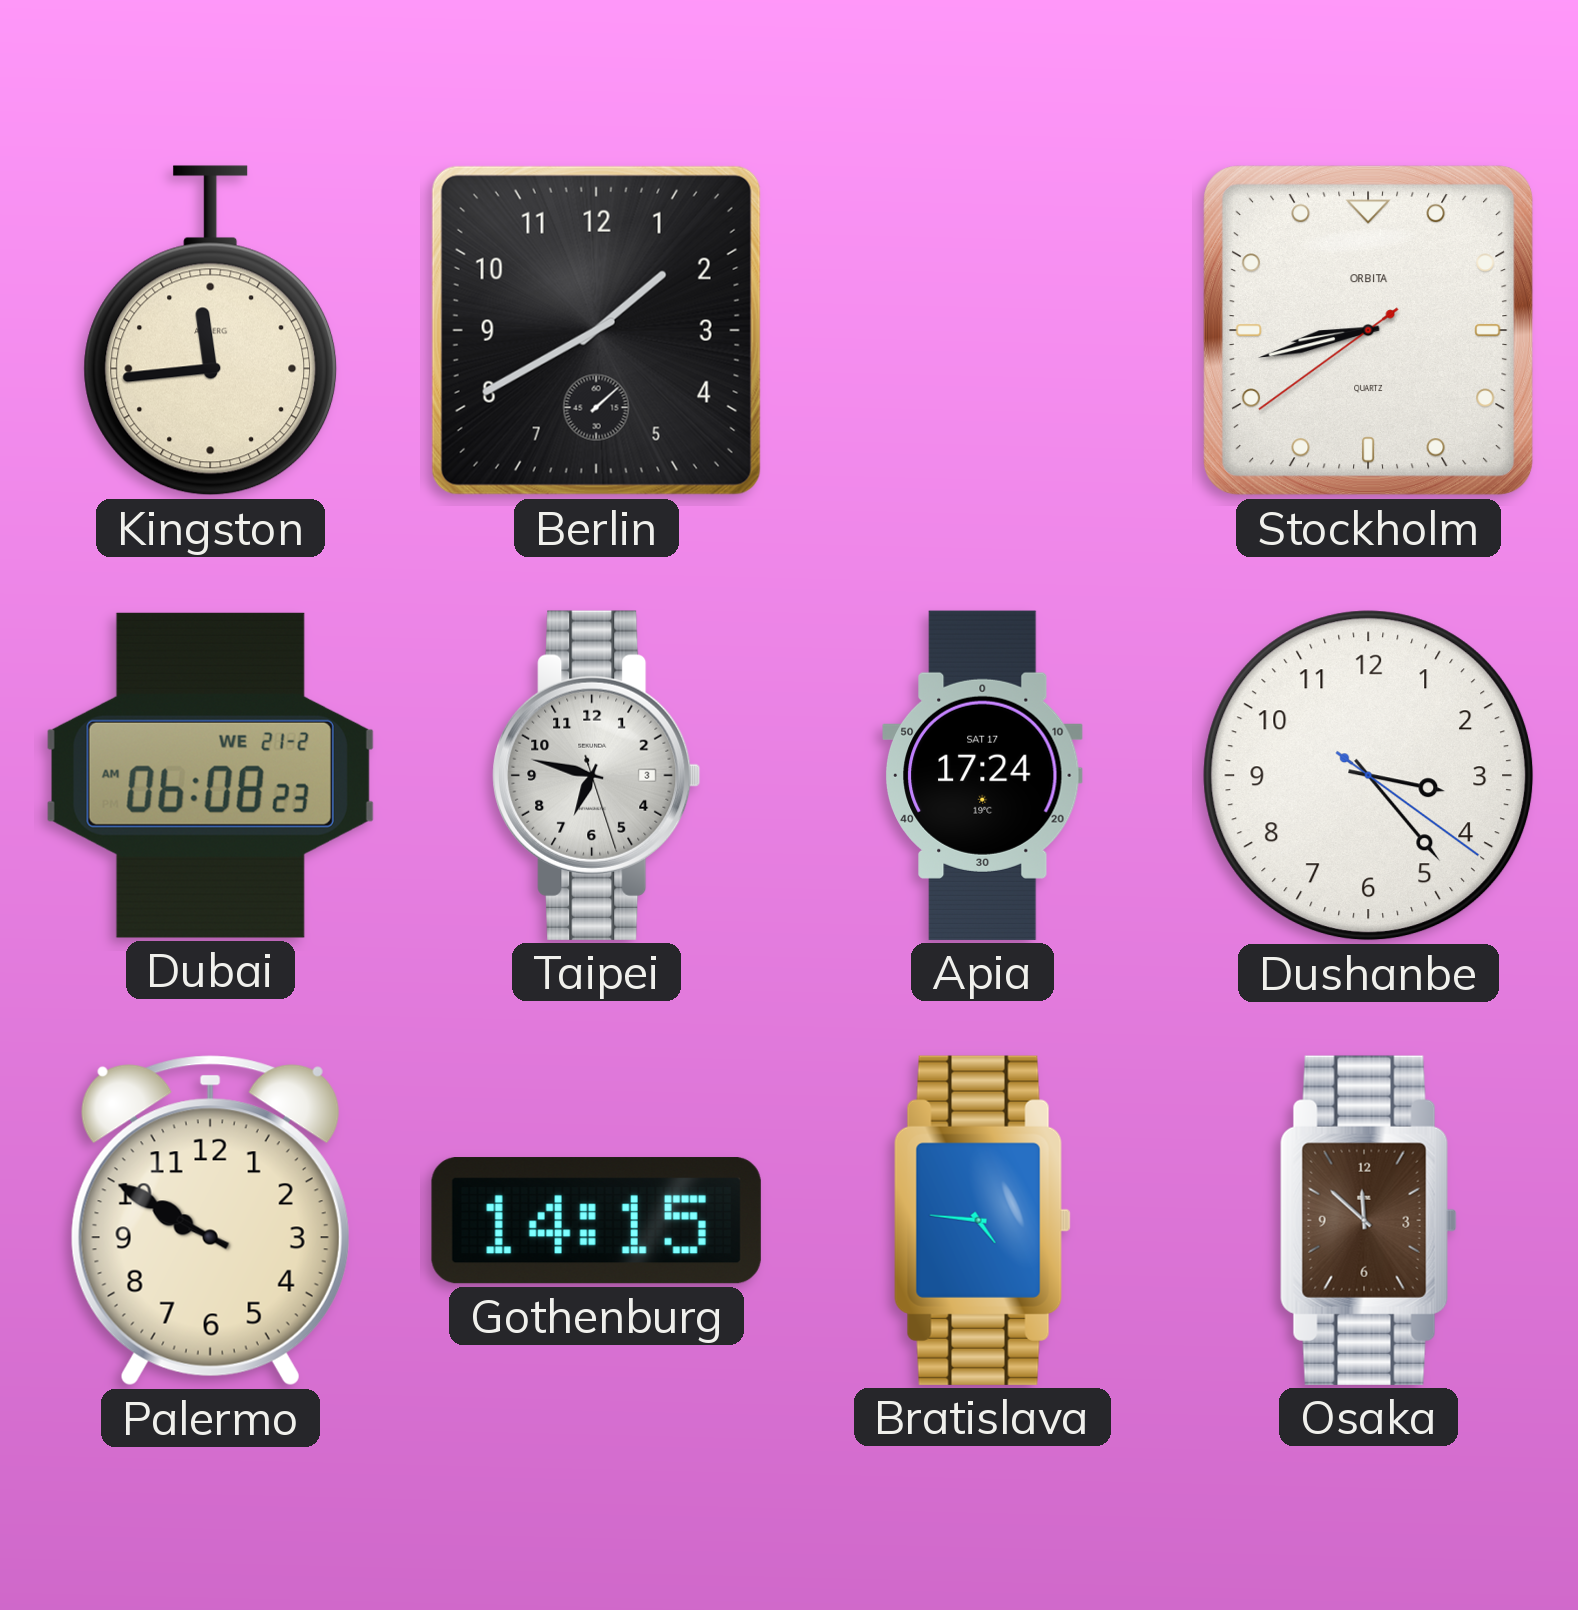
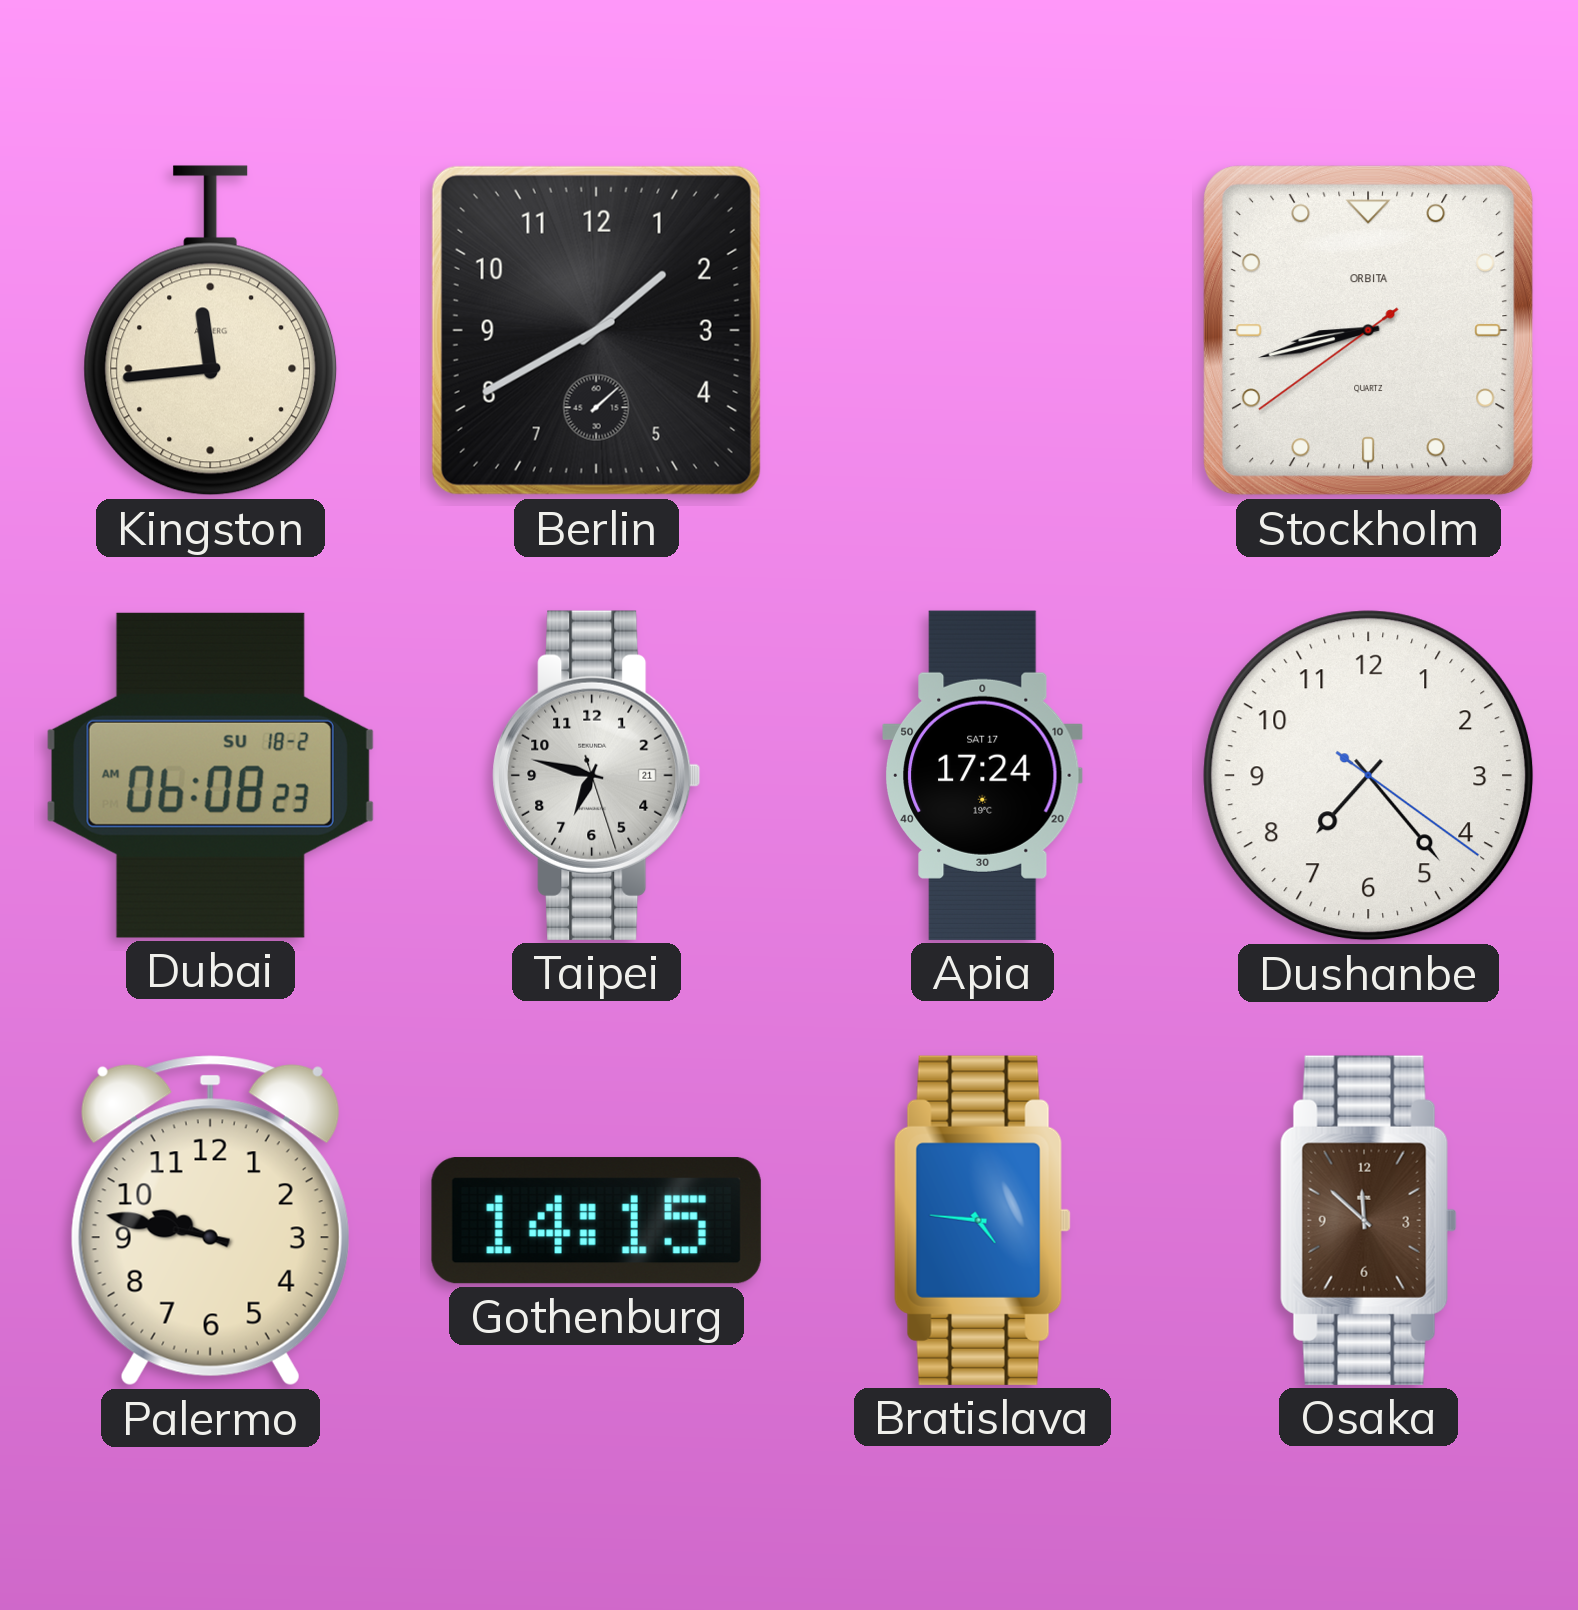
Dubai date: WE 21-2 -> SU 18-2 (210, 775)
Taipei date: 3 -> 21 (597, 775)
Dushanbe: 3:23 -> 7:23 (1369, 776)
Palermo: 9:50 -> 9:47 (210, 1221)
